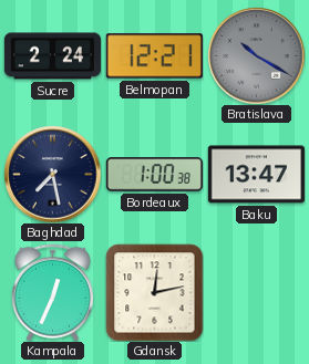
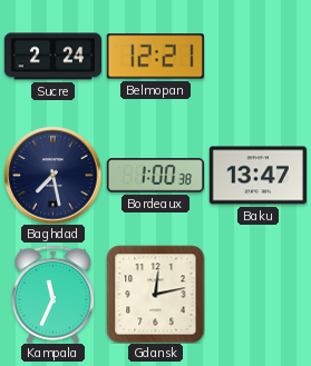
Bratislava: 10:20 -> none (256, 55)
Kampala: 12:34 -> 11:34 (52, 294)
